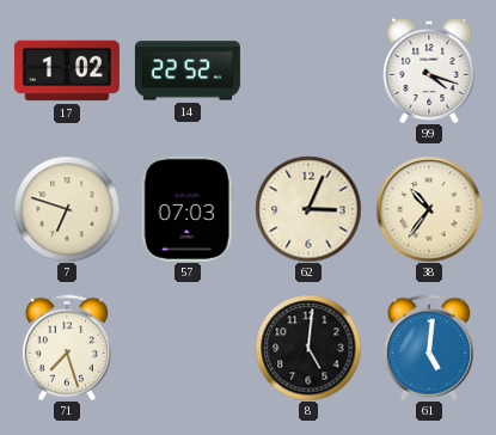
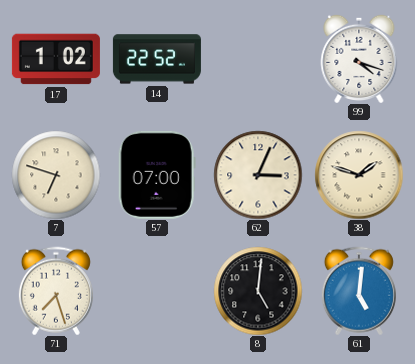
57: 07:03 -> 07:00 (157, 175)
38: 10:36 -> 1:48 (359, 175)
